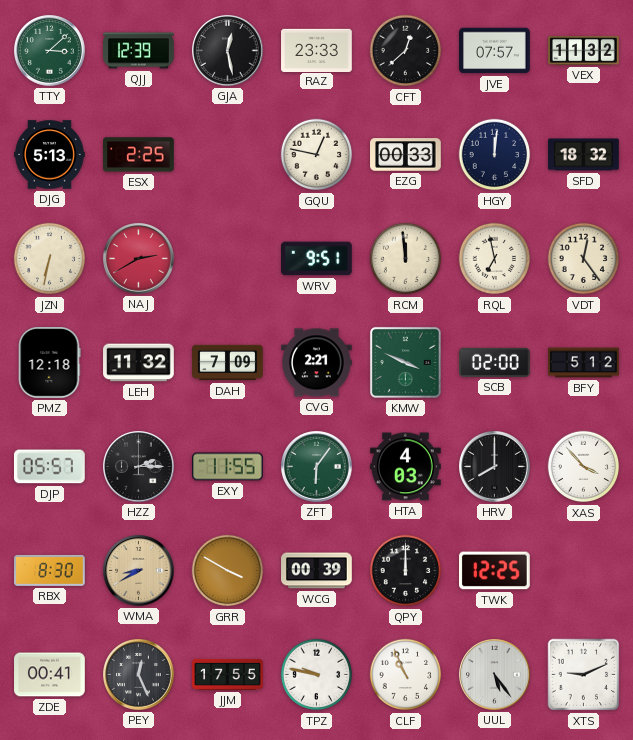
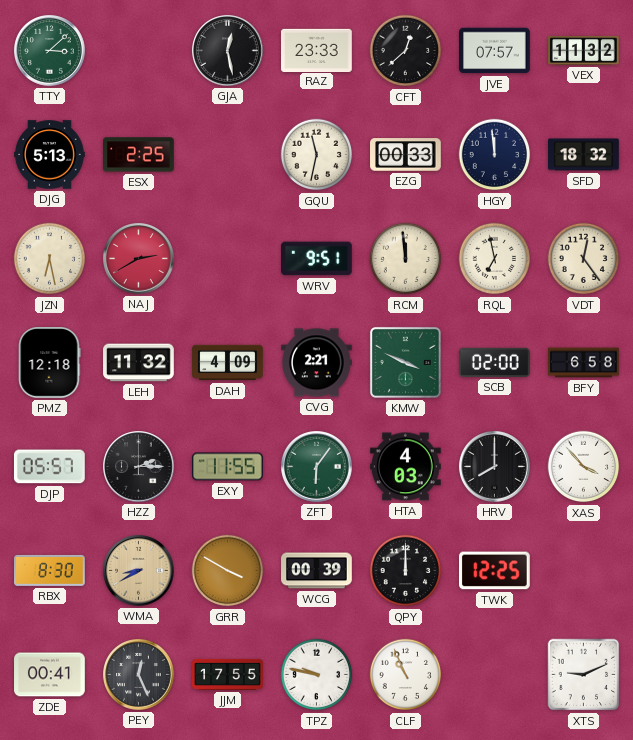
QJJ: 12:39 -> none (139, 51)
GQU: 12:47 -> 11:32 (317, 155)
HGY: 12:01 -> 11:59 (495, 155)
JZN: 6:32 -> 6:28 (50, 259)
DAH: 7:09 -> 4:09 (228, 363)
BFY: 5:12 -> 6:58 (584, 363)
UUL: 5:24 -> none (495, 675)
